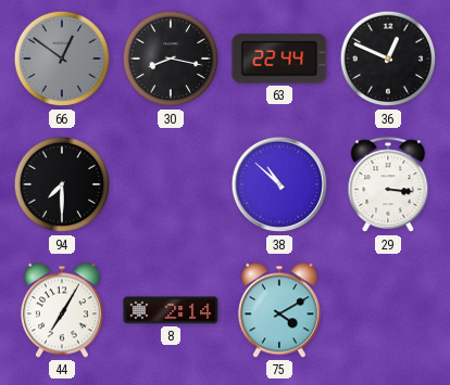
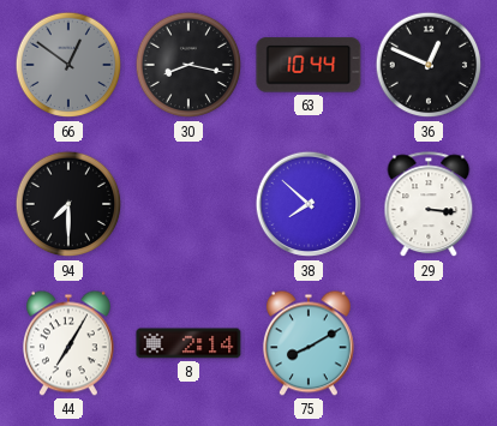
63: 22:44 -> 10:44 (309, 65)
38: 10:52 -> 7:52 (309, 204)
75: 4:10 -> 8:10 (309, 343)
